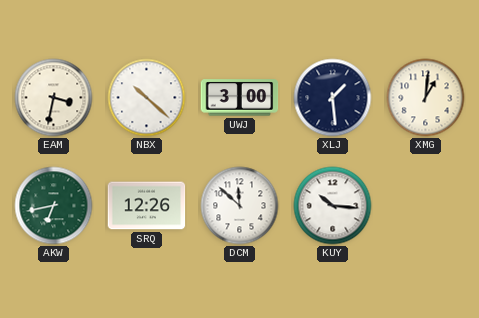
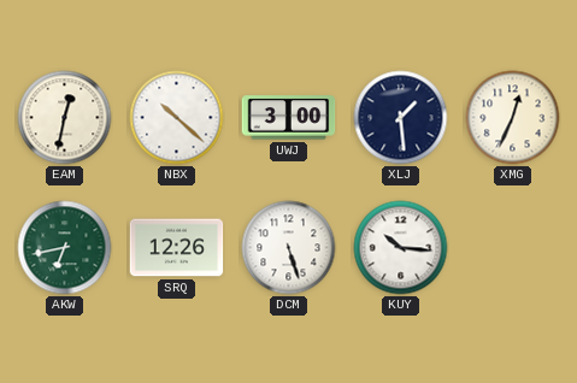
EAM: 3:32 -> 12:32 (65, 118)
XMG: 1:01 -> 12:34 (513, 118)
DCM: 11:52 -> 5:27 (289, 248)
